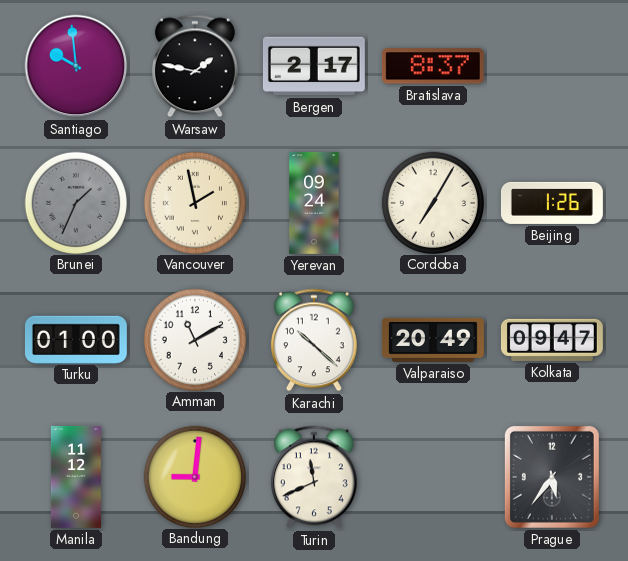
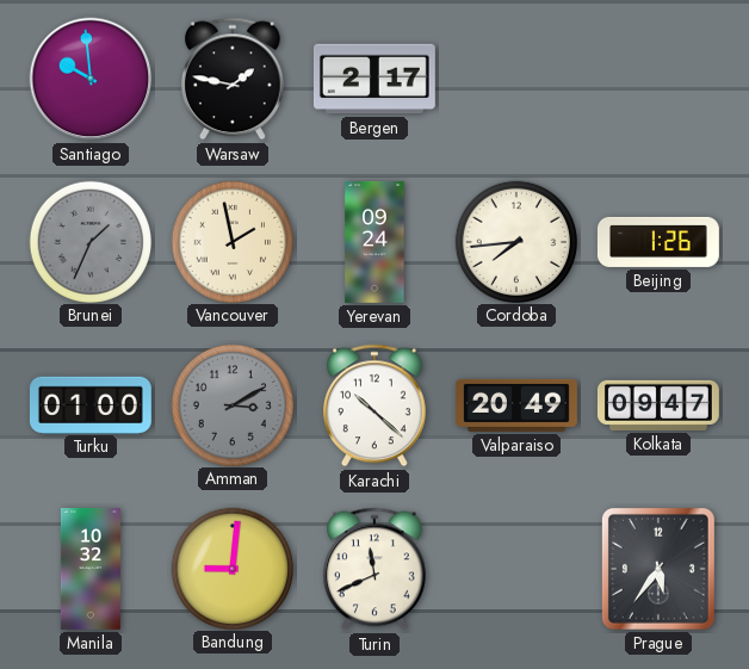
Bratislava: 8:37 -> none (433, 66)
Cordoba: 7:05 -> 7:44 (515, 241)
Amman: 11:10 -> 3:10 (231, 404)
Amman dial: white -> grey (231, 404)
Manila: 11:12 -> 10:32 (91, 569)
